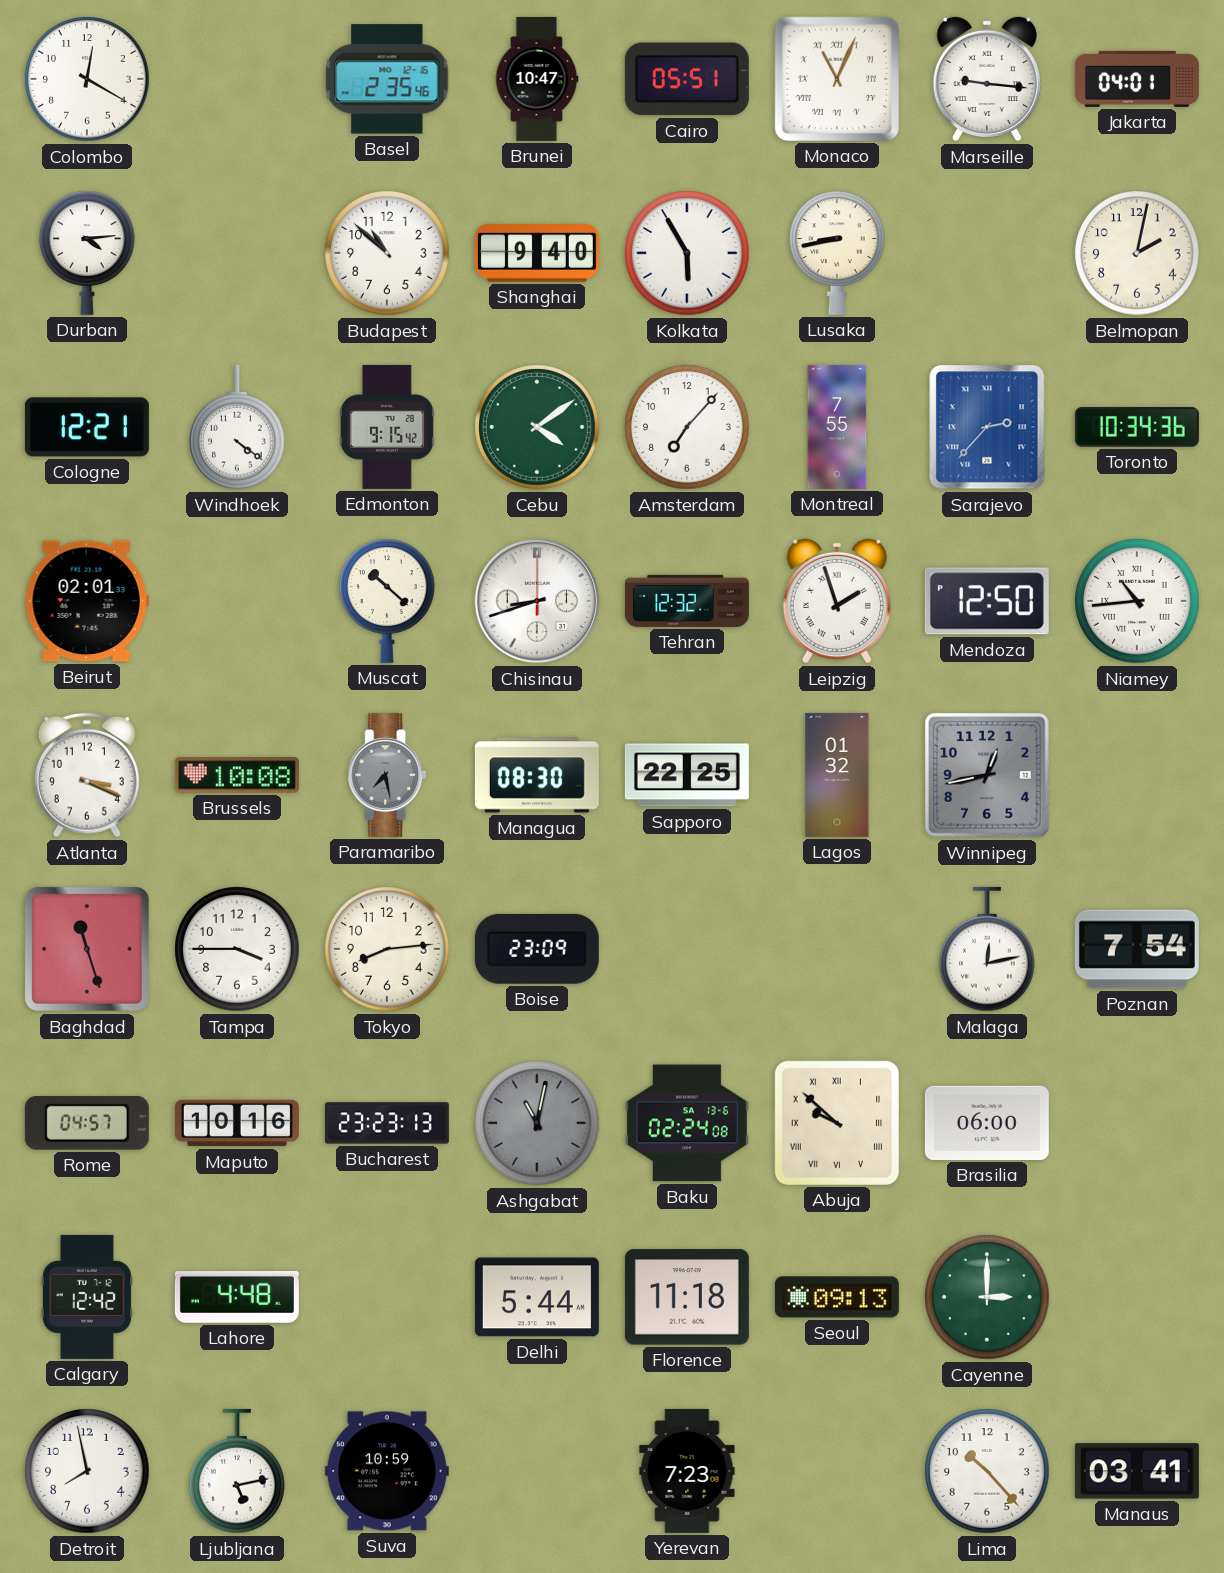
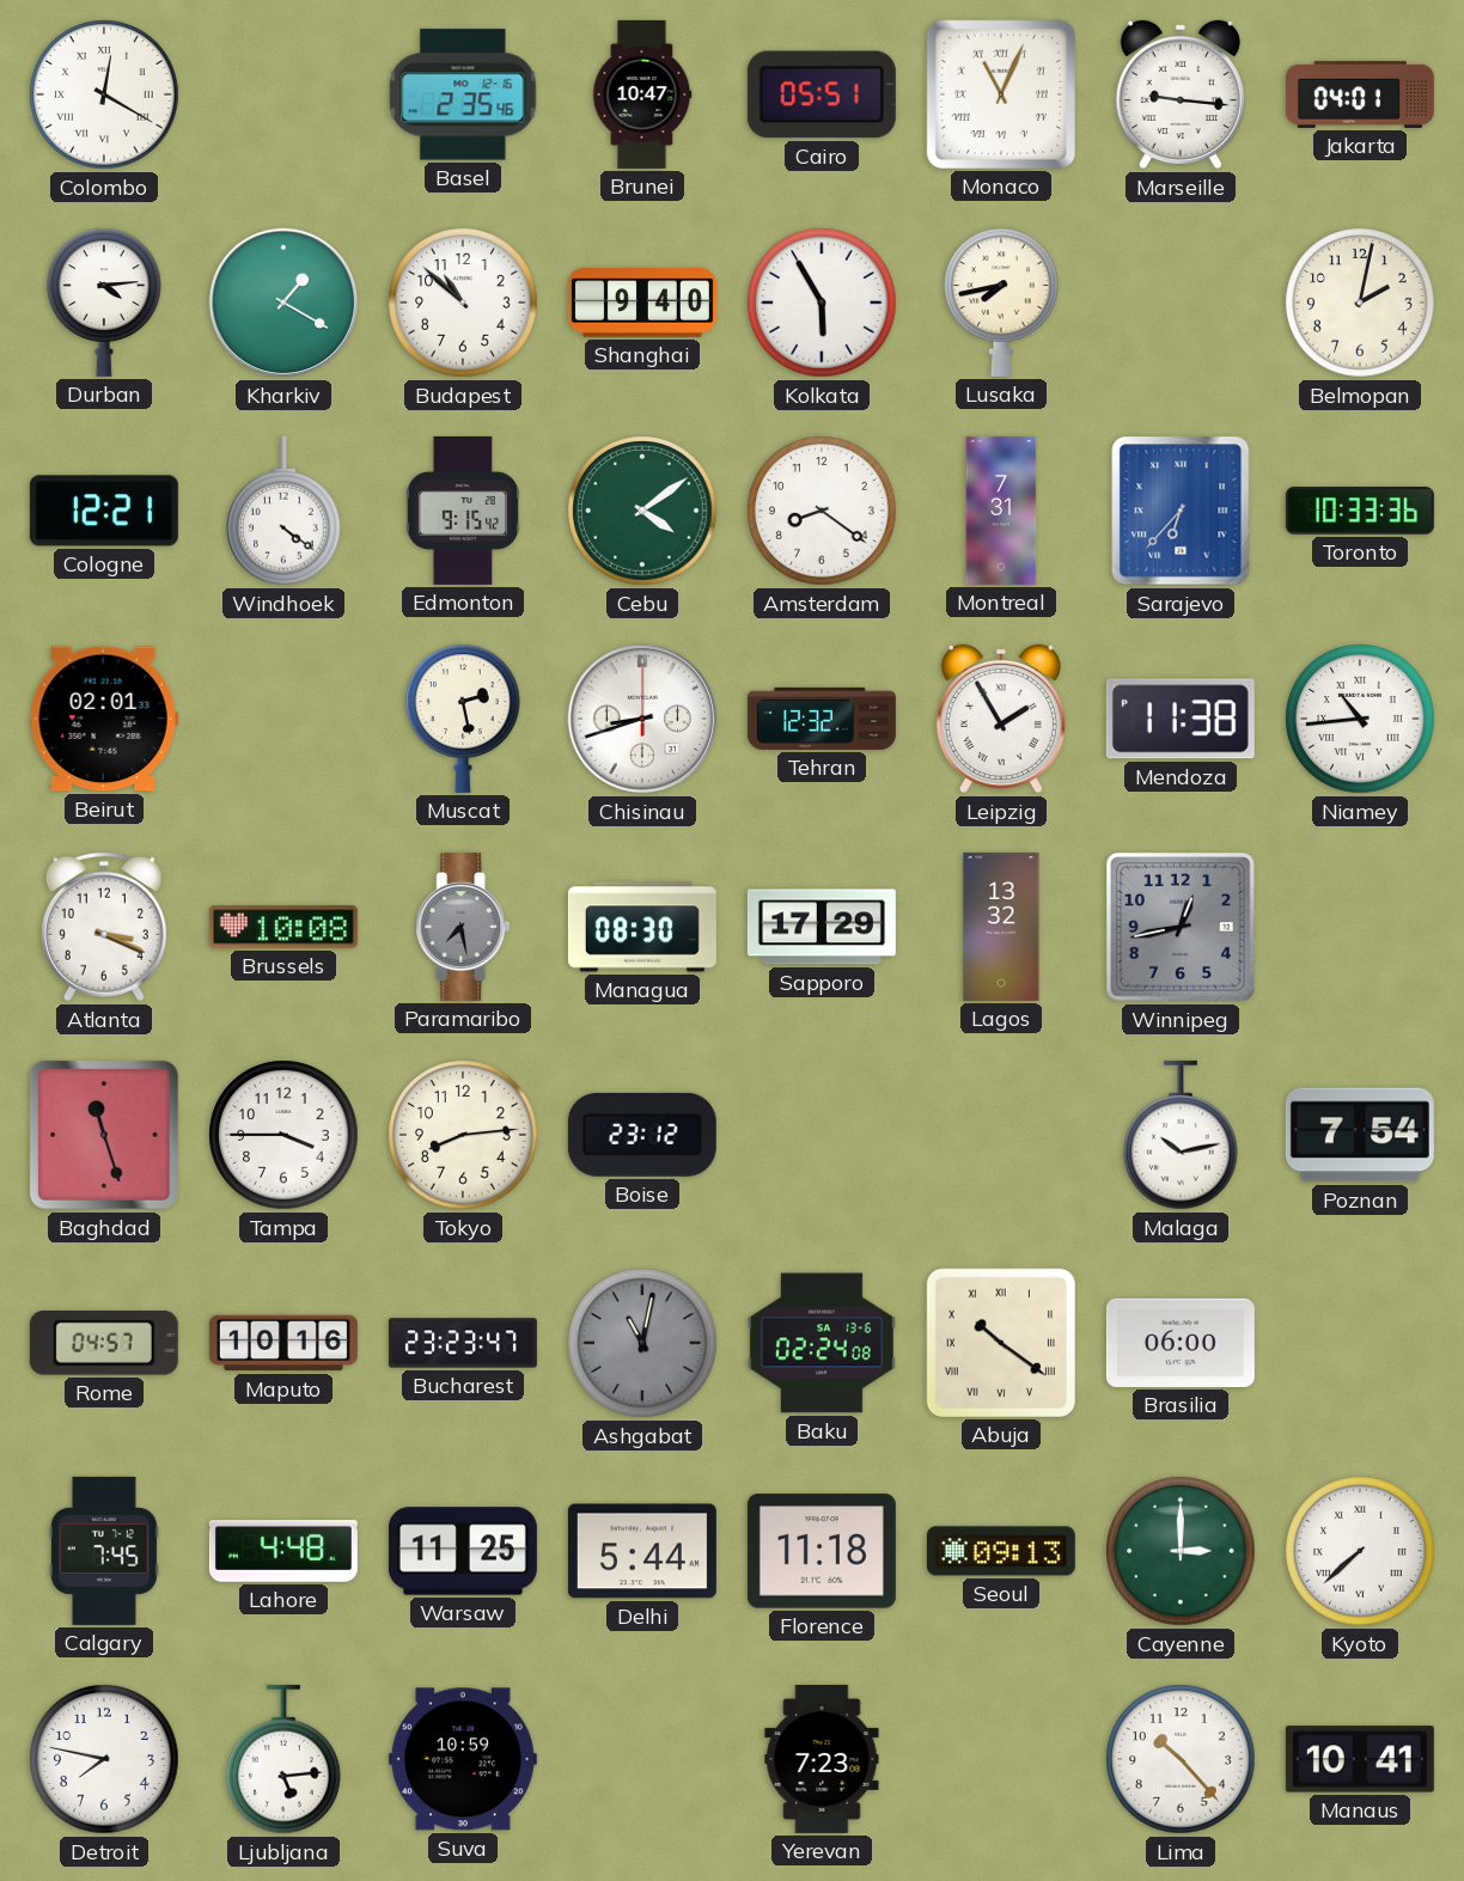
Colombo numerals: Arabic -> Roman (104, 94)
Kharkiv: none -> 1:20 (283, 303)
Lusaka: 8:43 -> 7:43 (1002, 303)
Amsterdam: 7:07 -> 8:21 (822, 511)
Montreal: 7:55 -> 7:31 (1001, 511)
Sarajevo: 2:37 -> 6:37 (1181, 511)
Toronto: 10:34 -> 10:33 (1360, 511)
Muscat: 10:22 -> 2:28 (464, 719)
Leipzig: 1:57 -> 1:55 (1001, 719)
Mendoza: 12:50 -> 11:38 (1181, 719)
Sapporo: 22:25 -> 17:29 (822, 927)
Lagos: 01:32 -> 13:32 (1001, 927)
Boise: 23:09 -> 23:12 (642, 1135)
Malaga: 12:13 -> 10:13 (1182, 1135)
Bucharest: 23:23:13 -> 23:23:47 (463, 1343)
Abuja: 9:52 -> 10:21 (1001, 1343)
Calgary: 12:42 -> 7:45 (104, 1551)
Warsaw: none -> 11:25 (463, 1551)
Kyoto: none -> 7:38 (1360, 1551)
Detroit: 7:58 -> 7:47 (104, 1759)
Ljubljana: 5:13 -> 5:14 (285, 1759)
Manaus: 03:41 -> 10:41 (1360, 1759)
